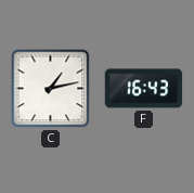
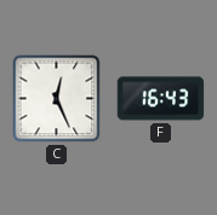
C: 1:13 -> 12:26 (57, 99)
